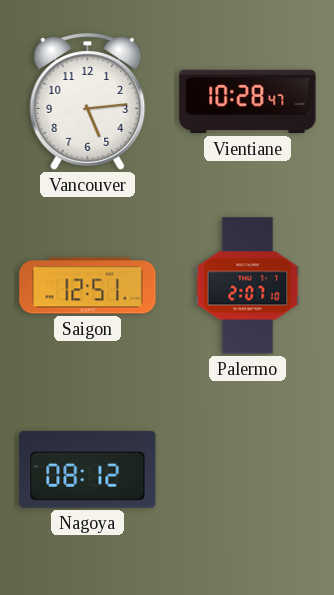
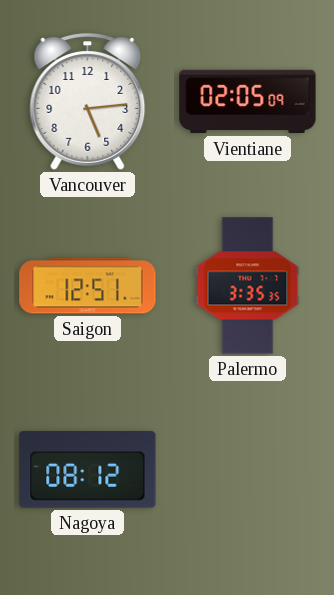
Vientiane: 10:28 -> 02:05 (248, 102)
Palermo: 2:07 -> 3:35 (248, 286)
